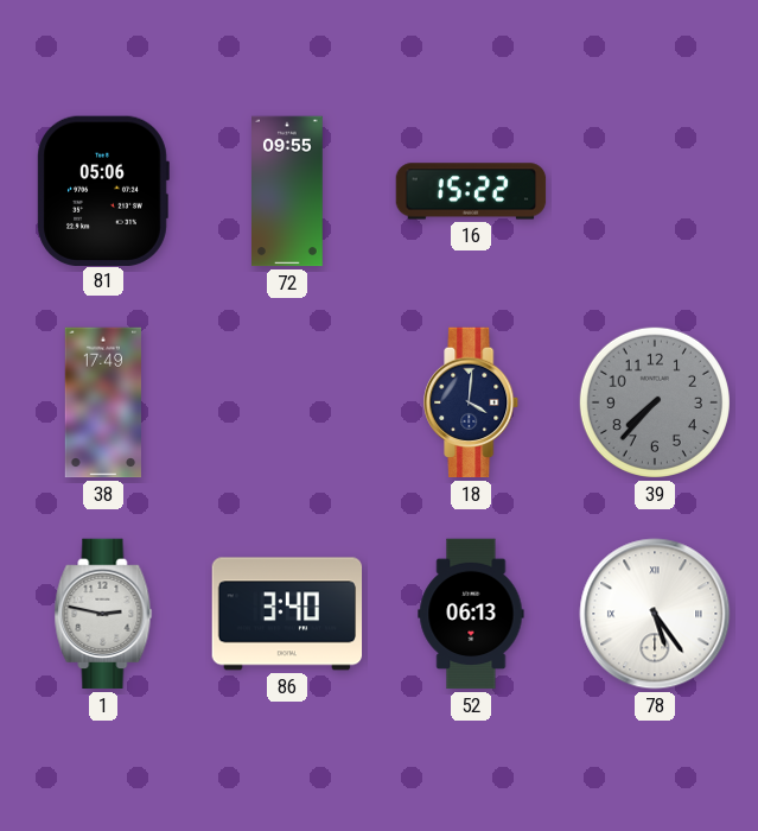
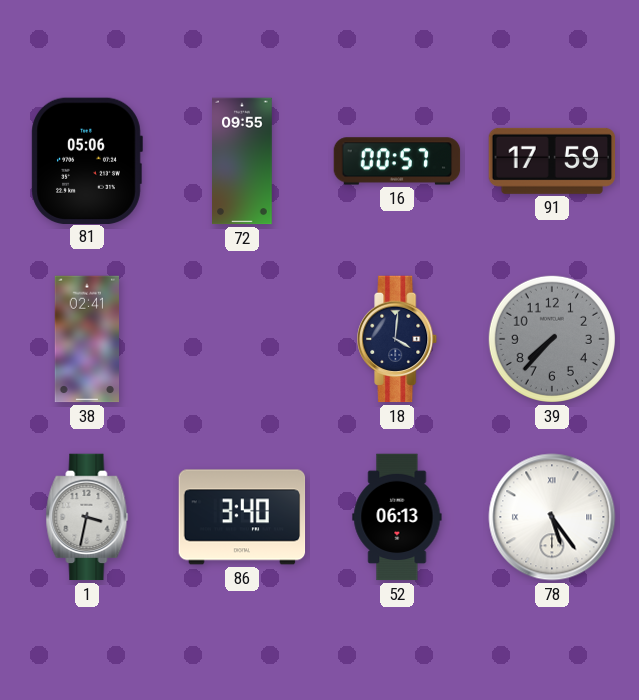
16: 15:22 -> 00:57 (397, 161)
91: none -> 17:59 (552, 161)
38: 17:49 -> 02:41 (87, 339)
1: 2:47 -> 3:32 (87, 517)
